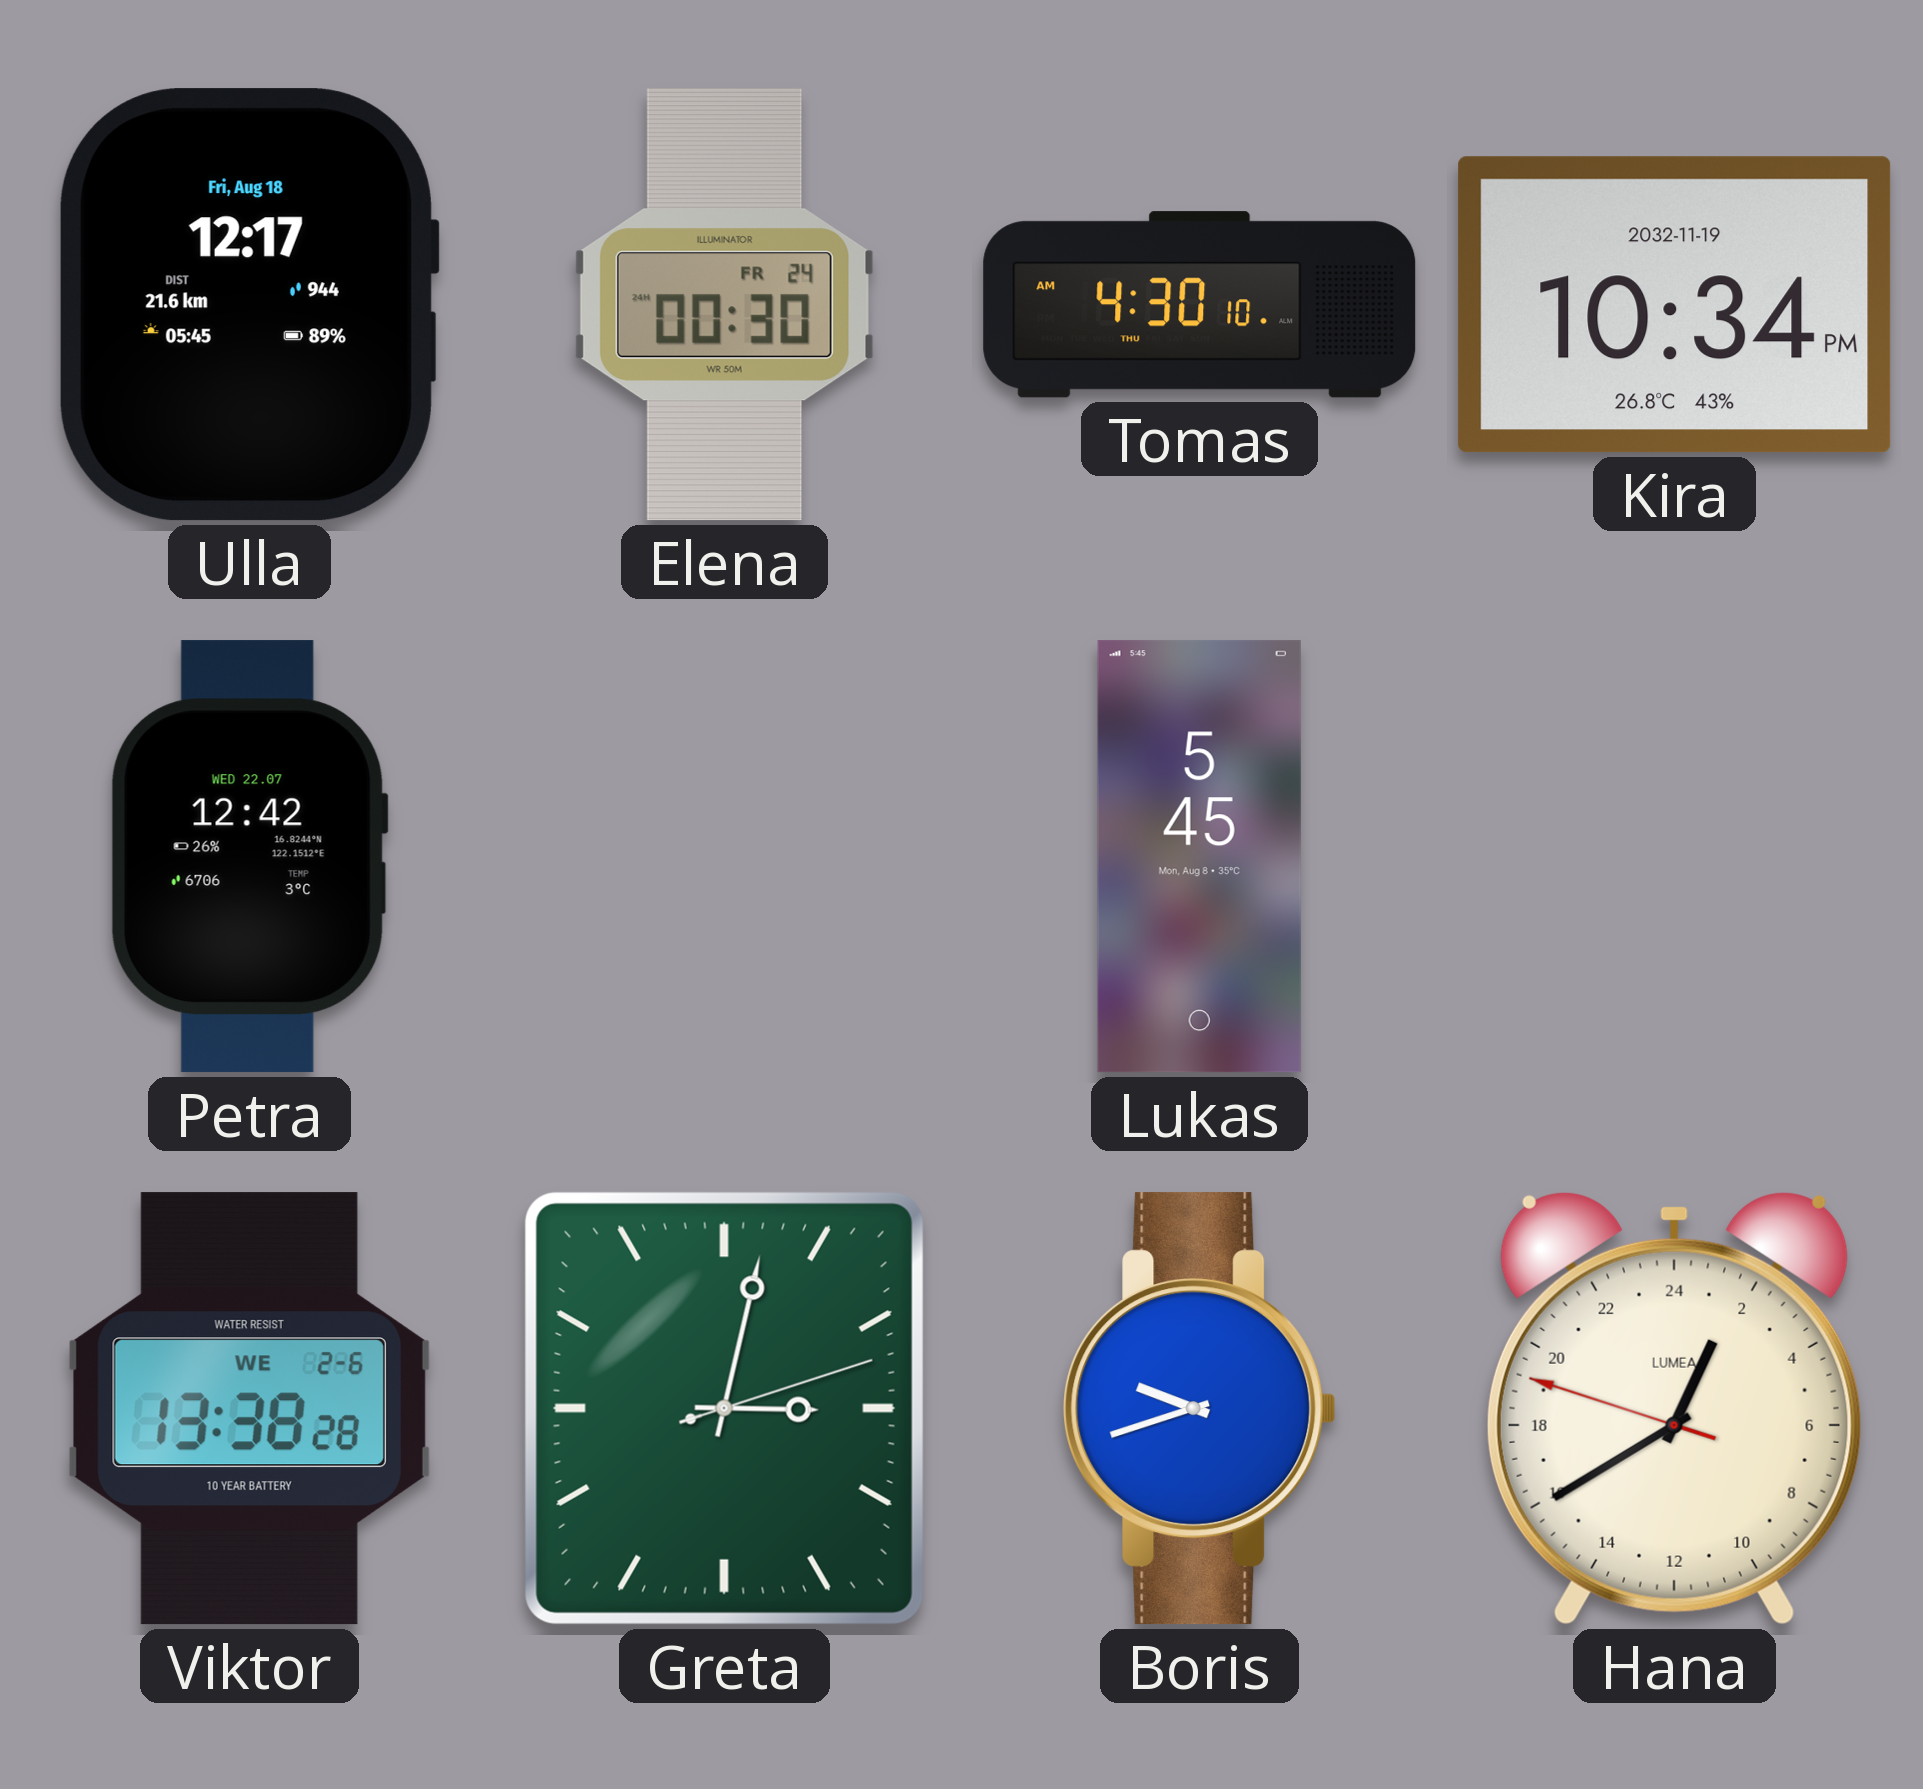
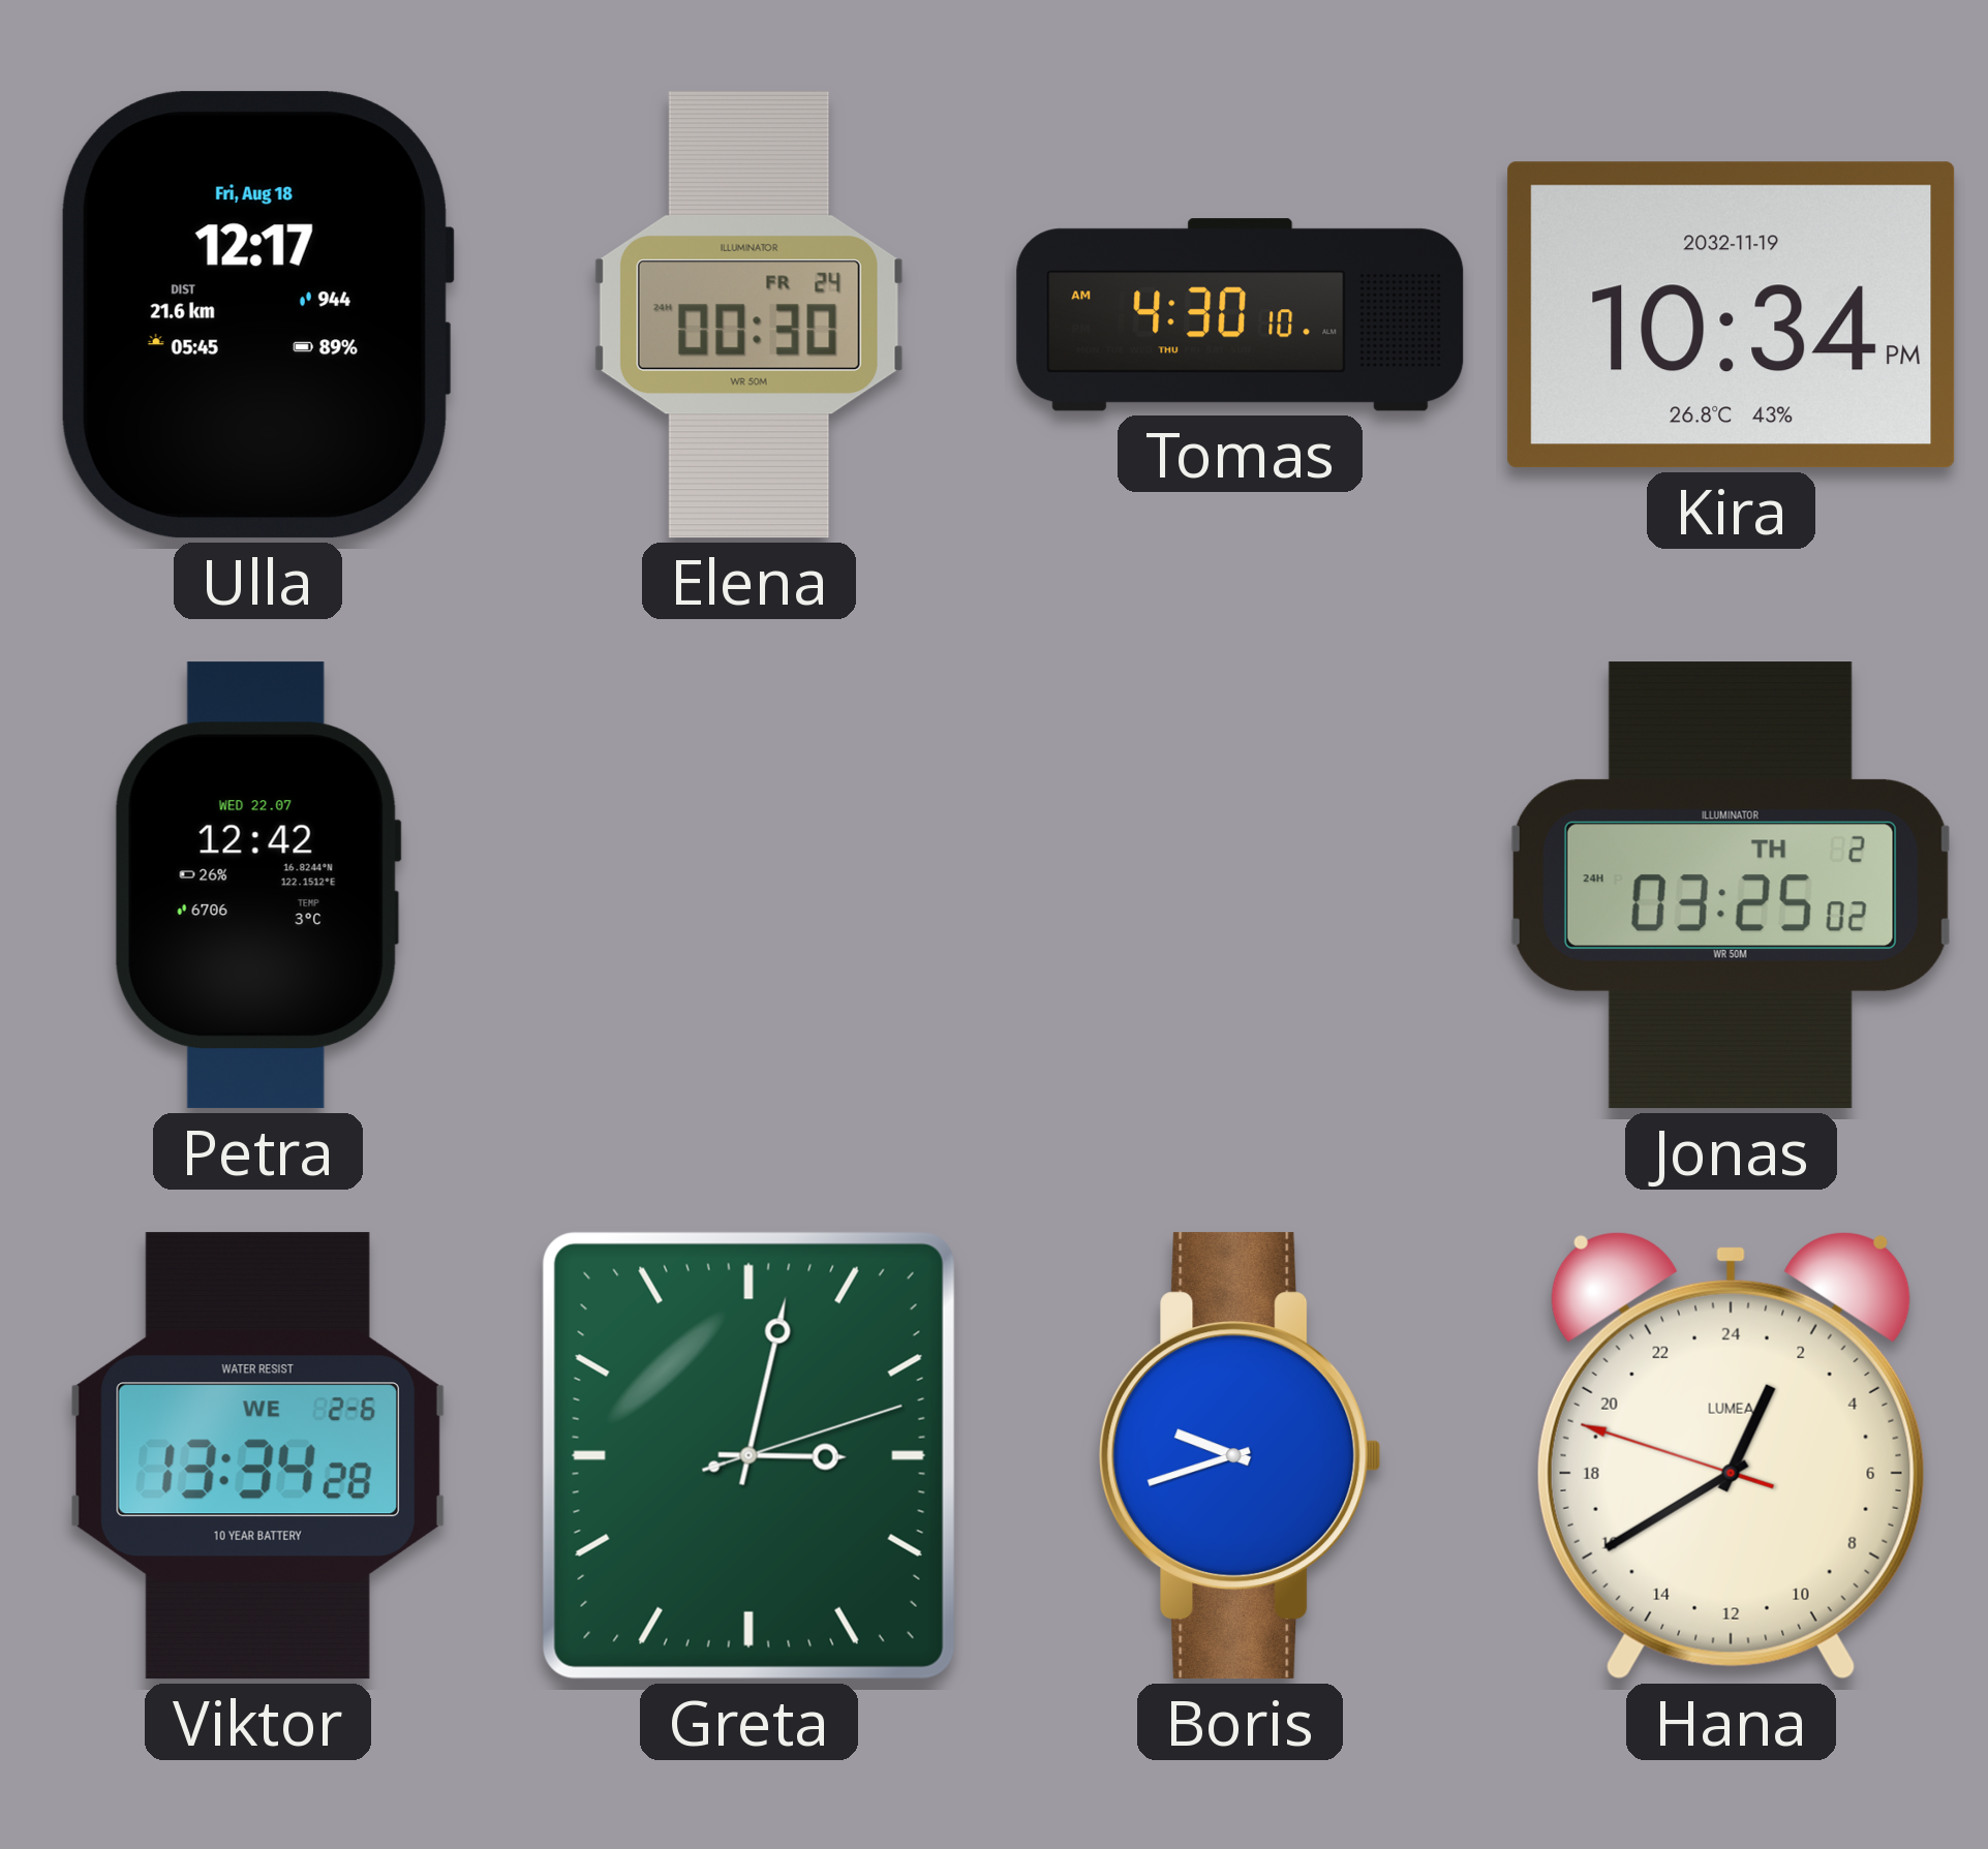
Lukas: 5:45 -> none (1199, 857)
Jonas: none -> 03:25 (1731, 886)
Viktor: 13:38 -> 13:34 (257, 1456)
